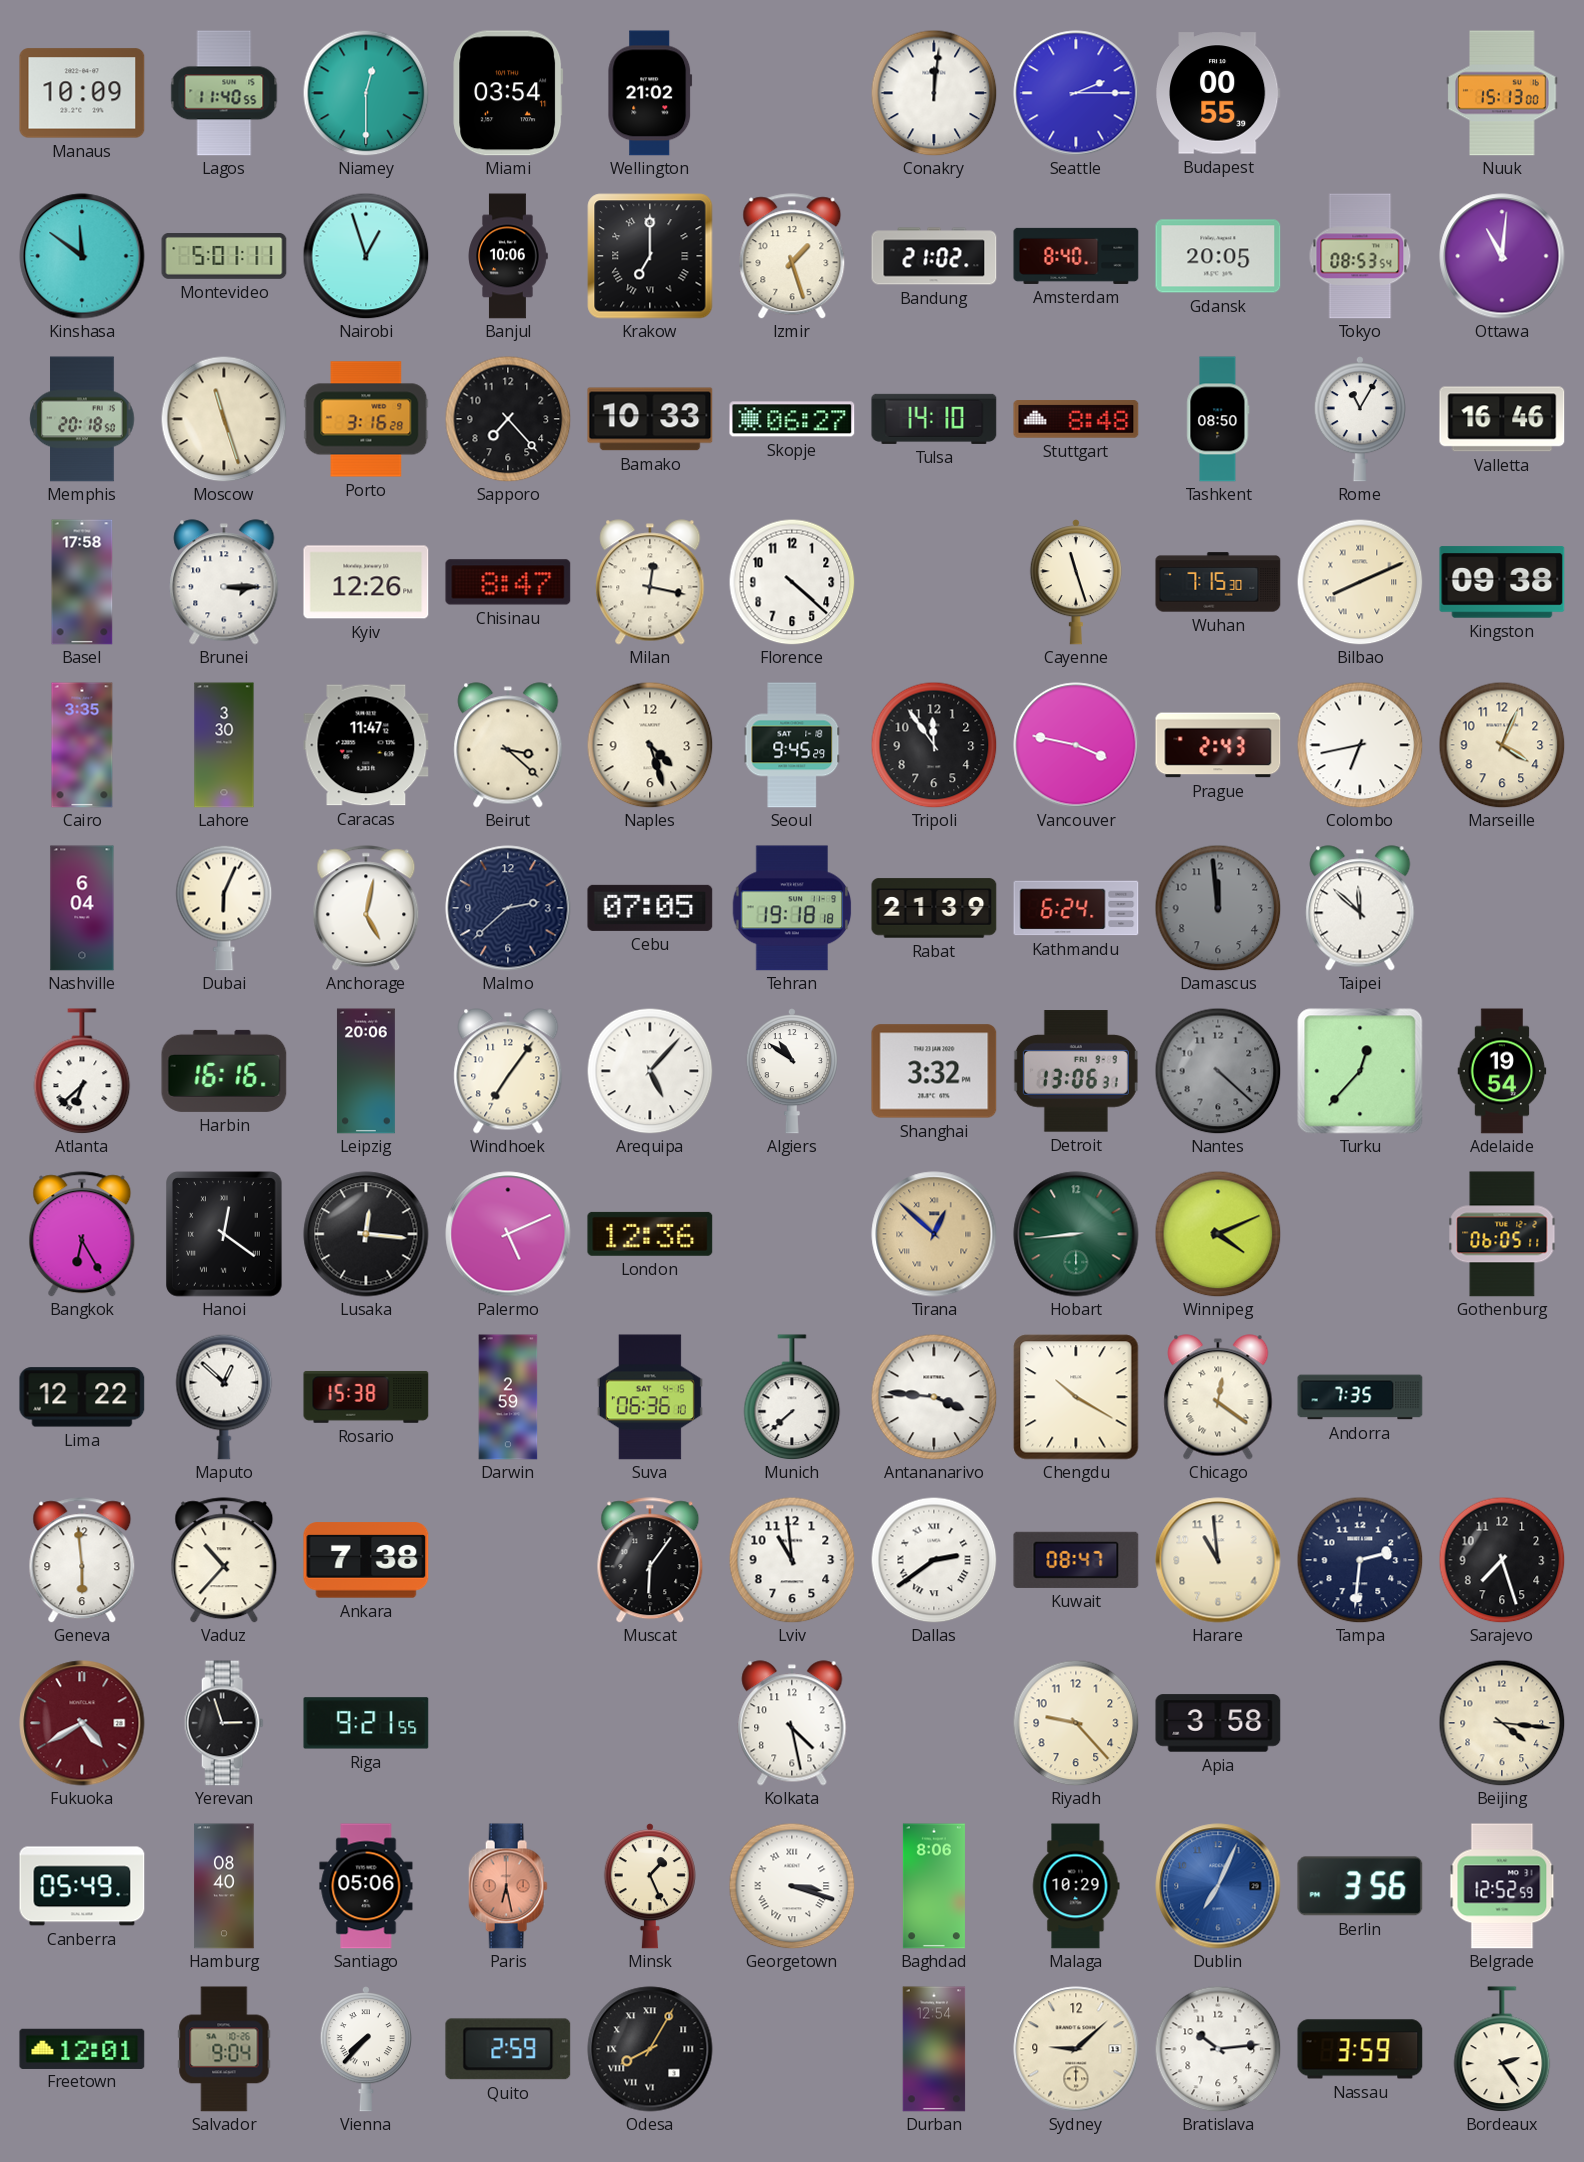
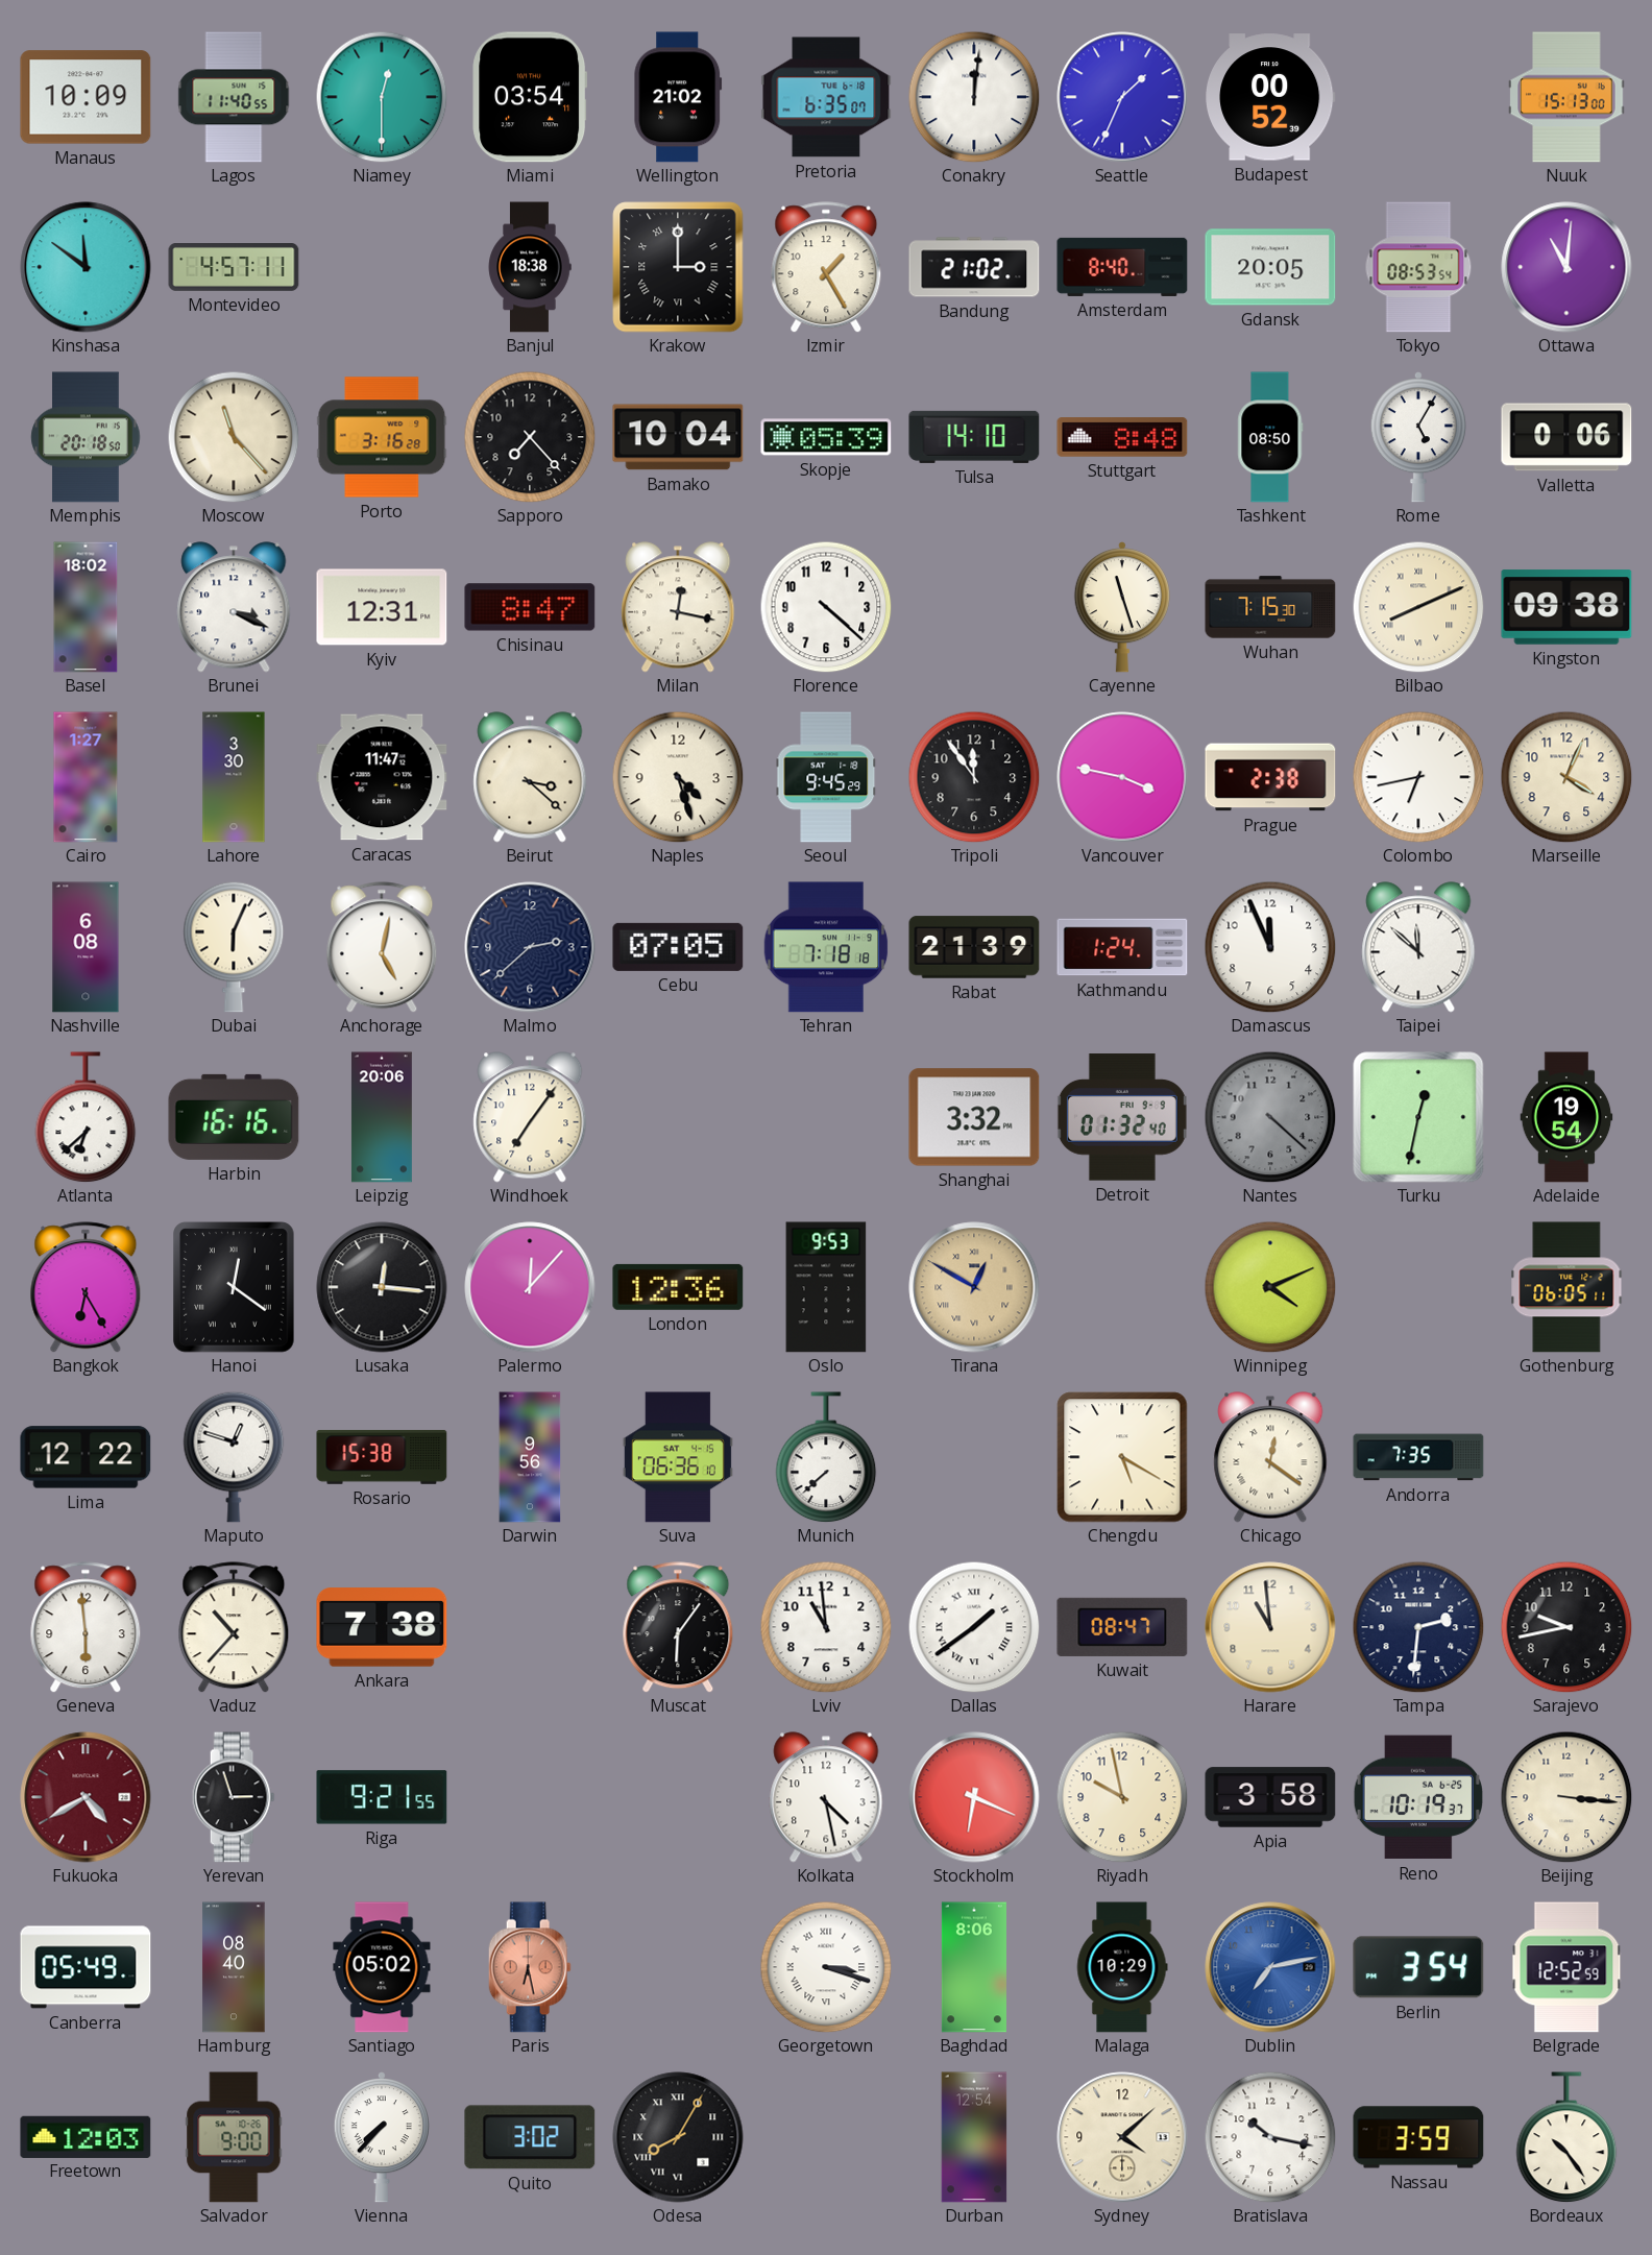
Pretoria: none -> 6:35 (826, 97)
Seattle: 2:15 -> 1:34 (1122, 97)
Budapest: 00:55 -> 00:52 (1271, 97)
Montevideo: 5:01 -> 4:57 (234, 268)
Nairobi: 12:57 -> none (366, 256)
Banjul: 10:06 -> 18:38 (530, 267)
Krakow: 7:00 -> 3:00 (678, 267)
Izmir: 1:27 -> 1:25 (826, 267)
Moscow: 11:27 -> 11:23 (234, 437)
Bamako: 10:33 -> 10:04 (678, 437)
Skopje: 06:27 -> 05:39 (826, 437)
Rome: 11:05 -> 5:05 (1418, 437)
Valletta: 16:46 -> 0:06 (1566, 437)
Basel: 17:58 -> 18:02 (86, 607)
Brunei: 3:15 -> 3:19 (234, 607)
Kyiv: 12:26 -> 12:31 (382, 607)
Cairo: 3:35 -> 1:27 (86, 777)
Prague: 2:43 -> 2:38 (1270, 777)
Nashville: 6:04 -> 6:08 (86, 947)
Tehran: 19:18 -> 7:18 (826, 947)
Kathmandu: 6:24 -> 1:24 (1122, 947)
Damascus: 11:59 -> 11:56 (1270, 947)
Damascus dial: grey -> white (1270, 947)
Arequipa: 5:07 -> none (650, 1071)
Algiers: 10:51 -> none (792, 1071)
Detroit: 13:06 -> 01:32 (1122, 1117)
Turku: 12:37 -> 12:32 (1418, 1117)
Palermo: 5:11 -> 12:07 (530, 1287)
Oslo: none -> 9:53 (826, 1287)
Tirana: 12:52 -> 12:50 (974, 1287)
Hobart: 8:44 -> none (1076, 1234)
Maputo: 12:52 -> 12:48 (234, 1457)
Darwin: 2:59 -> 9:56 (530, 1457)
Antananarivo: 3:46 -> none (934, 1397)
Chengdu: 10:20 -> 5:20 (1122, 1457)
Dallas: 2:39 -> 1:39 (974, 1627)
Sarajevo: 7:27 -> 9:43 (1566, 1627)
Stockholm: none -> 6:19 (974, 1797)
Riyadh: 9:23 -> 9:58 (1122, 1797)
Reno: none -> 10:19 (1418, 1797)
Beijing: 4:16 -> 3:16 (1566, 1797)
Santiago: 05:06 -> 05:02 (382, 1967)
Minsk: 1:26 -> none (650, 1886)
Dublin: 7:04 -> 7:13 (1270, 1967)
Berlin: 3:56 -> 3:54 (1418, 1967)
Freetown: 12:01 -> 12:03 (86, 2136)
Salvador: 9:04 -> 9:00 (234, 2137)
Quito: 2:59 -> 3:02 (530, 2137)
Sydney: 9:08 -> 4:08 (1122, 2137)
Bratislava: 10:14 -> 10:17 (1270, 2137)
Bordeaux: 2:24 -> 10:24 (1566, 2137)
